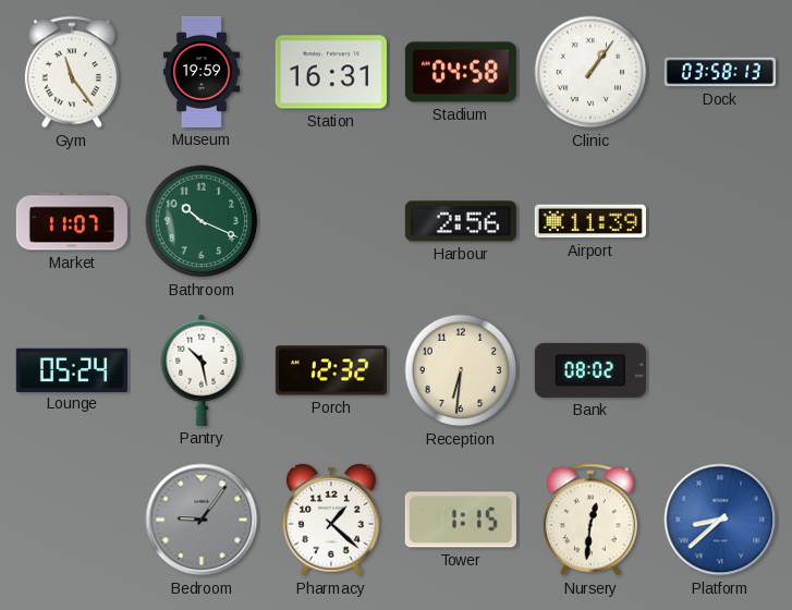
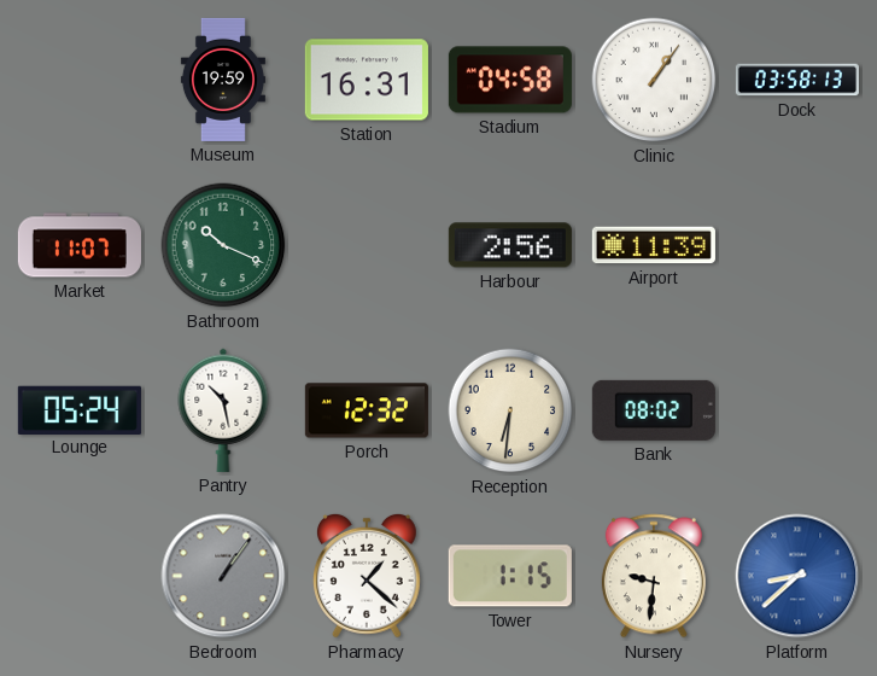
Gym: 11:24 -> none (72, 72)
Bedroom: 9:06 -> 1:06 (223, 576)
Nursery: 12:31 -> 9:31 (654, 576)
